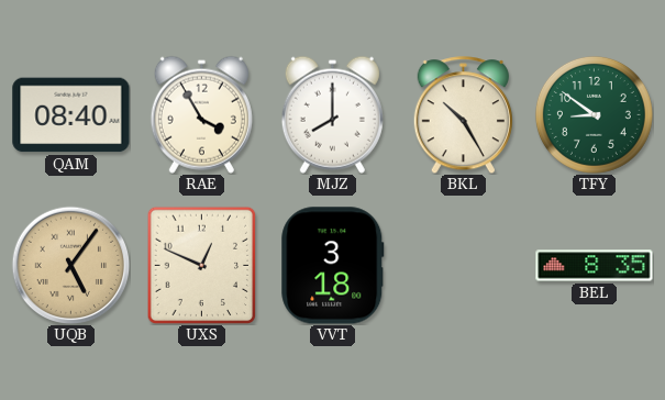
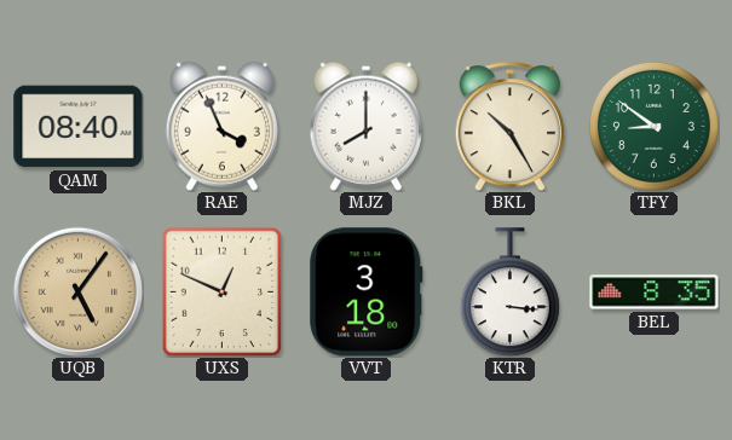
RAE: 3:55 -> 3:56 (221, 126)
KTR: none -> 3:16 (509, 293)
